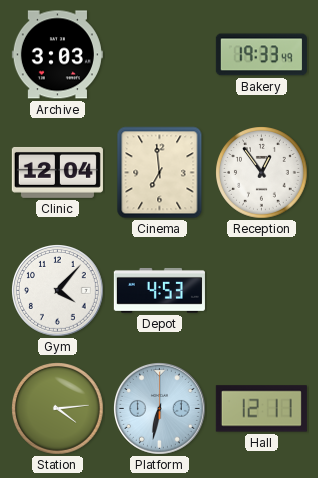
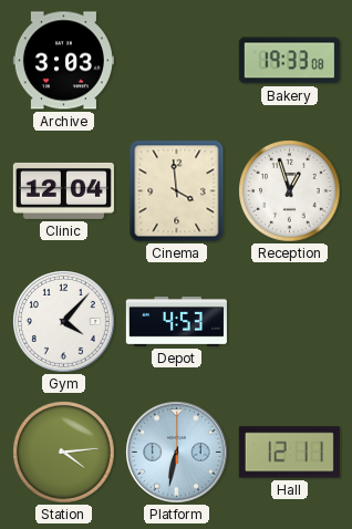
Bakery: 19:33:49 -> 19:33:08 (289, 61)
Cinema: 6:59 -> 3:59 (177, 191)
Reception: 12:54 -> 12:57 (290, 191)
